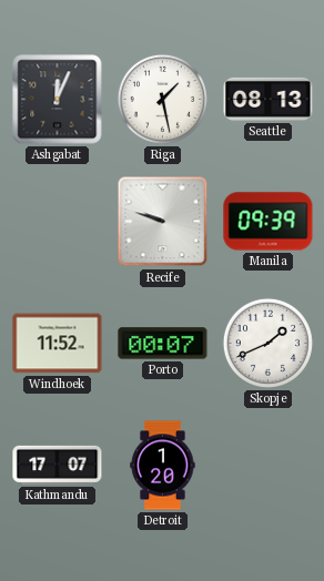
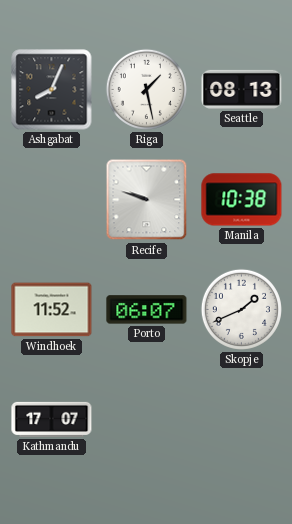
Ashgabat: 12:04 -> 8:04 (52, 90)
Manila: 09:39 -> 10:38 (242, 200)
Porto: 00:07 -> 06:07 (147, 310)
Detroit: 1:20 -> none (163, 466)
